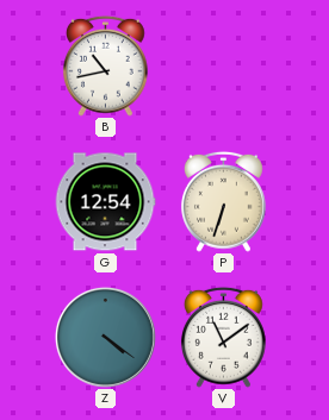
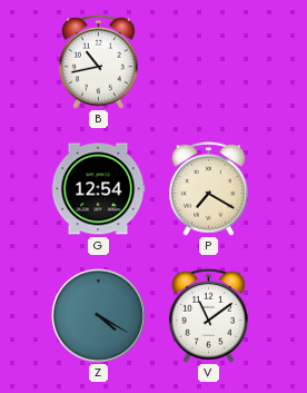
P: 6:33 -> 7:20 (208, 188)
Z: 4:21 -> 4:20 (98, 315)
